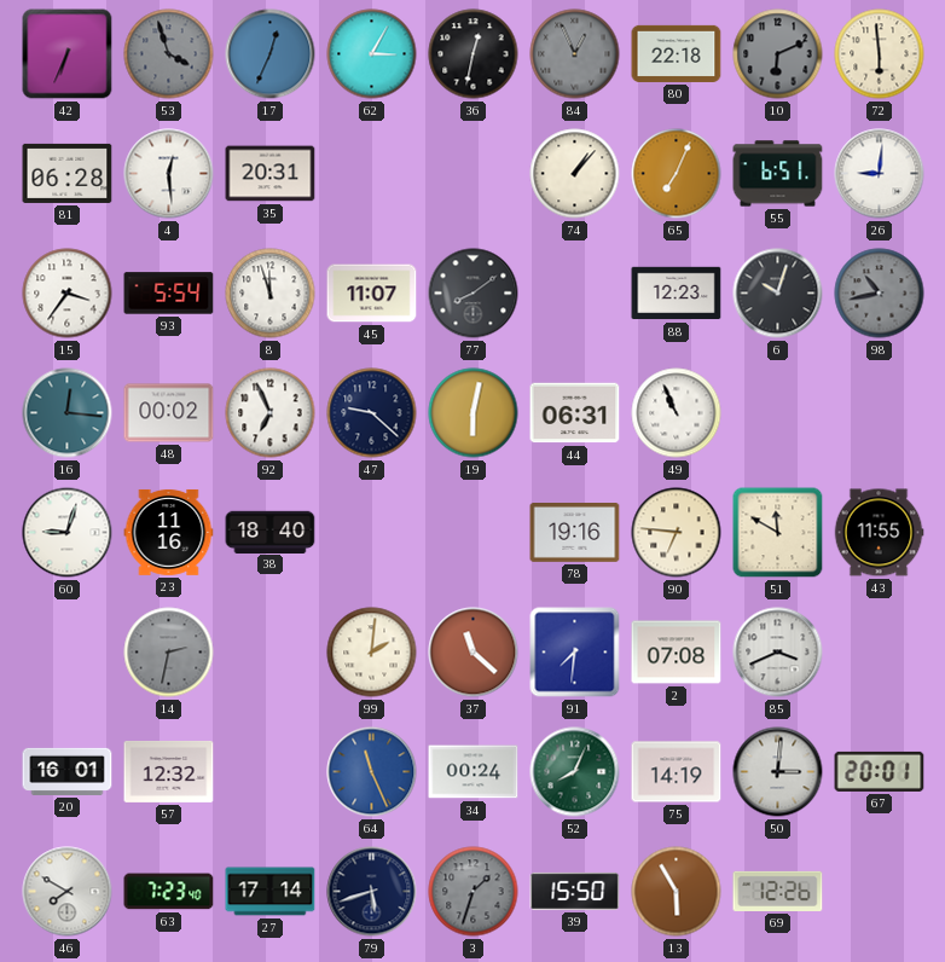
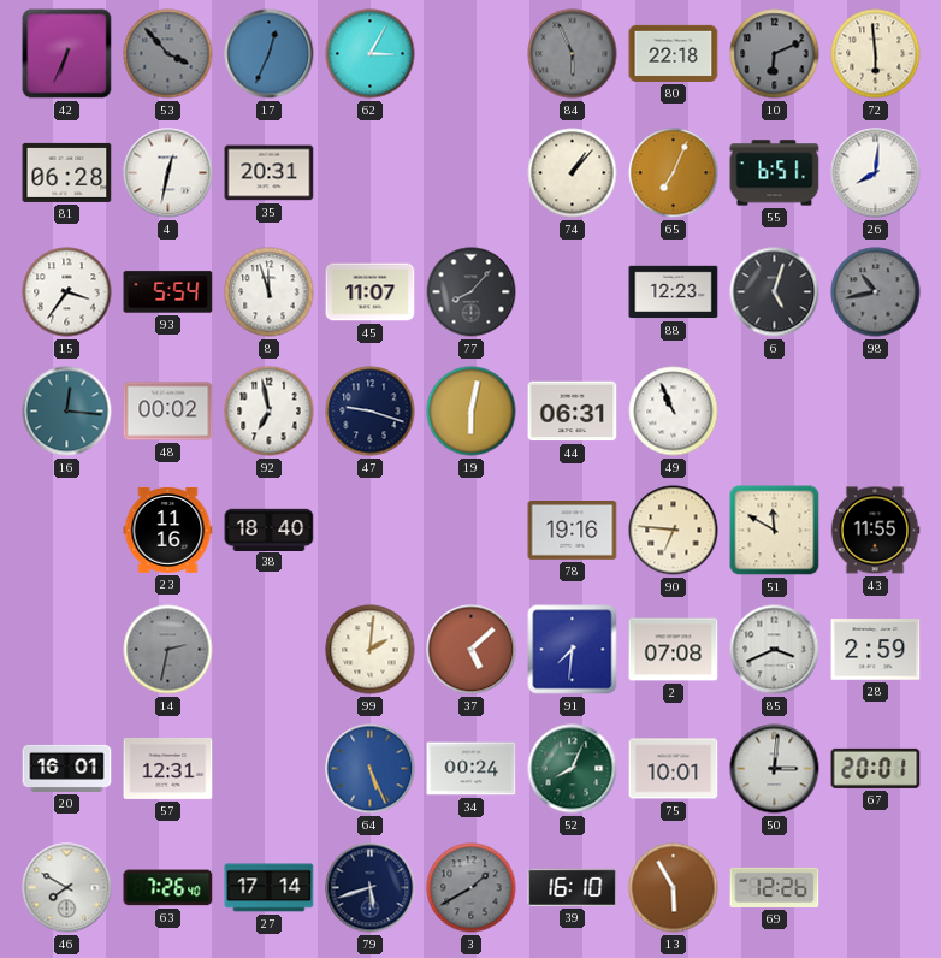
53: 3:57 -> 3:53 (168, 54)
36: 12:32 -> none (474, 54)
84: 12:56 -> 5:56 (573, 54)
4: 12:29 -> 12:32 (168, 173)
26: 9:01 -> 8:01 (876, 173)
77: 8:09 -> 8:07 (472, 292)
6: 10:03 -> 5:03 (775, 292)
92: 6:56 -> 6:58 (270, 412)
47: 9:22 -> 9:18 (371, 412)
60: 9:03 -> none (68, 533)
37: 11:22 -> 5:08 (472, 650)
28: none -> 2:59 (876, 650)
57: 12:32 -> 12:31 (168, 769)
64: 11:26 -> 5:26 (371, 769)
75: 14:19 -> 10:01 (674, 769)
63: 7:23 -> 7:26 (168, 888)
3: 1:33 -> 1:40 (472, 888)
39: 15:50 -> 16:10 (573, 887)
